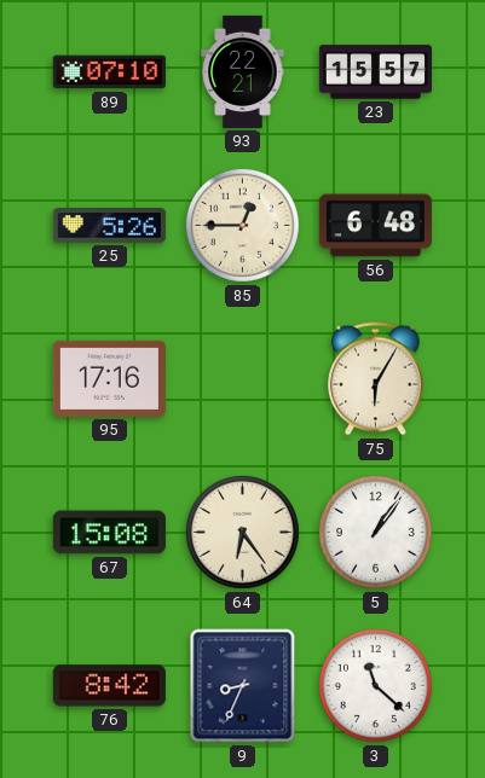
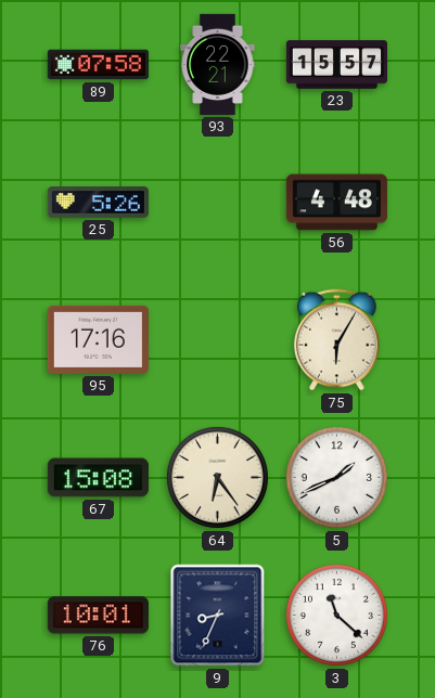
89: 07:10 -> 07:58 (98, 65)
85: 12:45 -> none (242, 225)
56: 6:48 -> 4:48 (336, 203)
5: 1:06 -> 1:41 (336, 477)
76: 8:42 -> 10:01 (98, 616)
